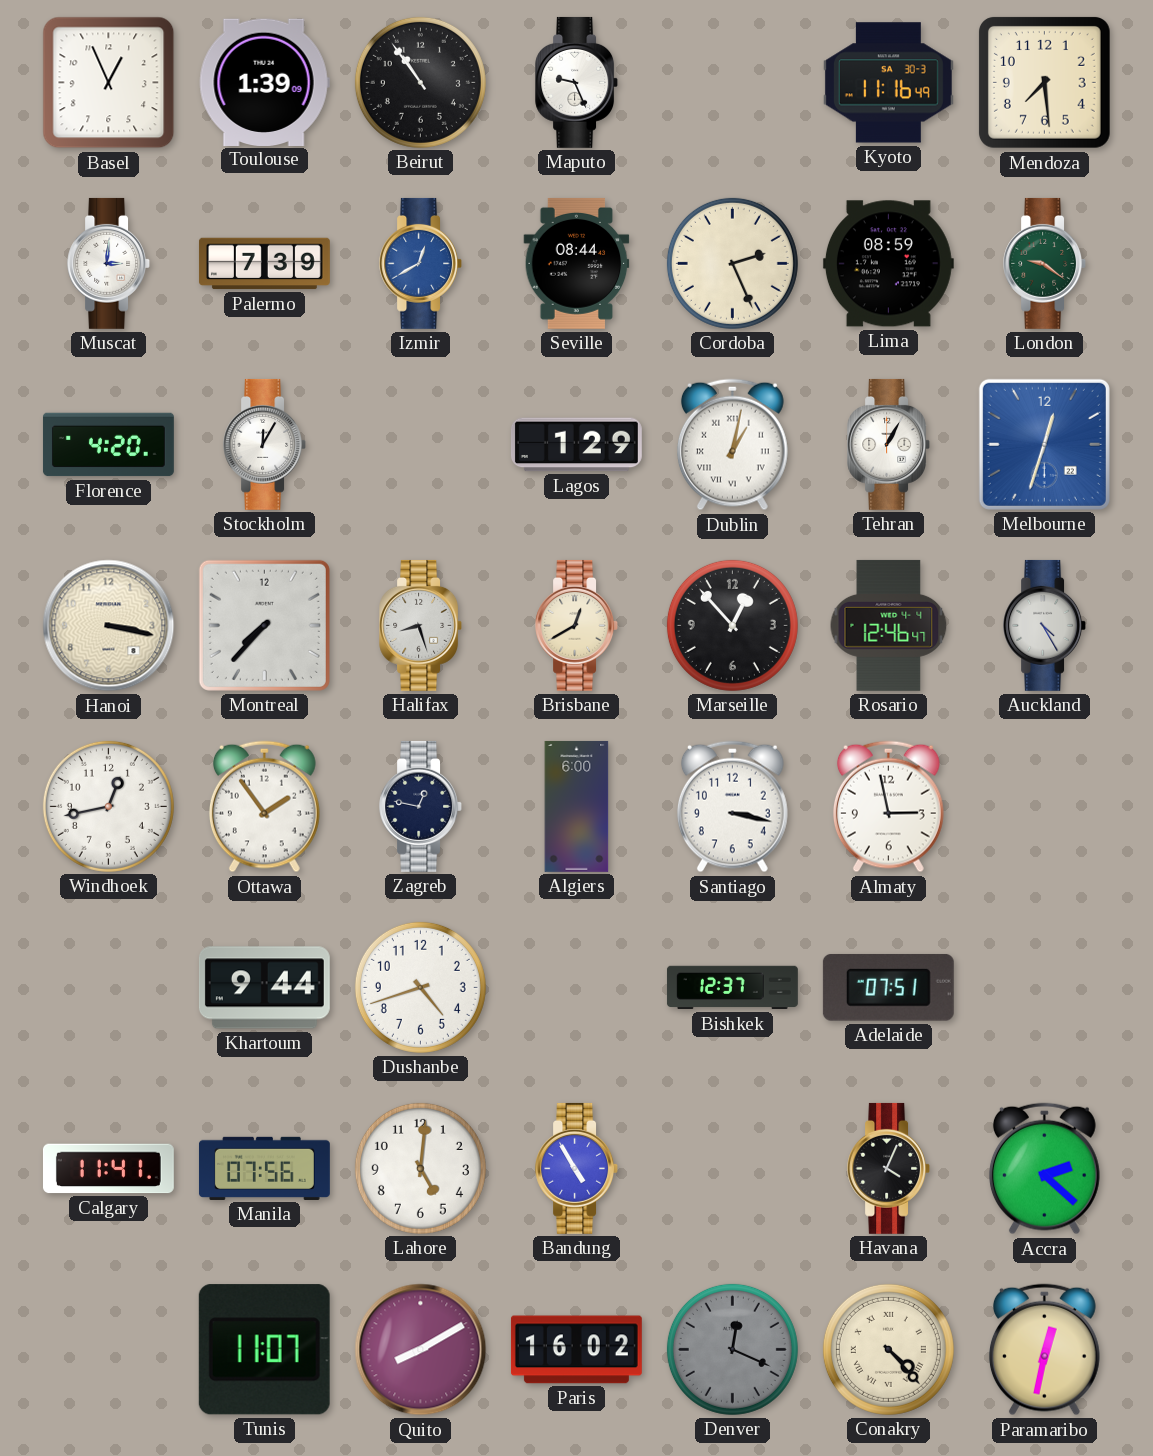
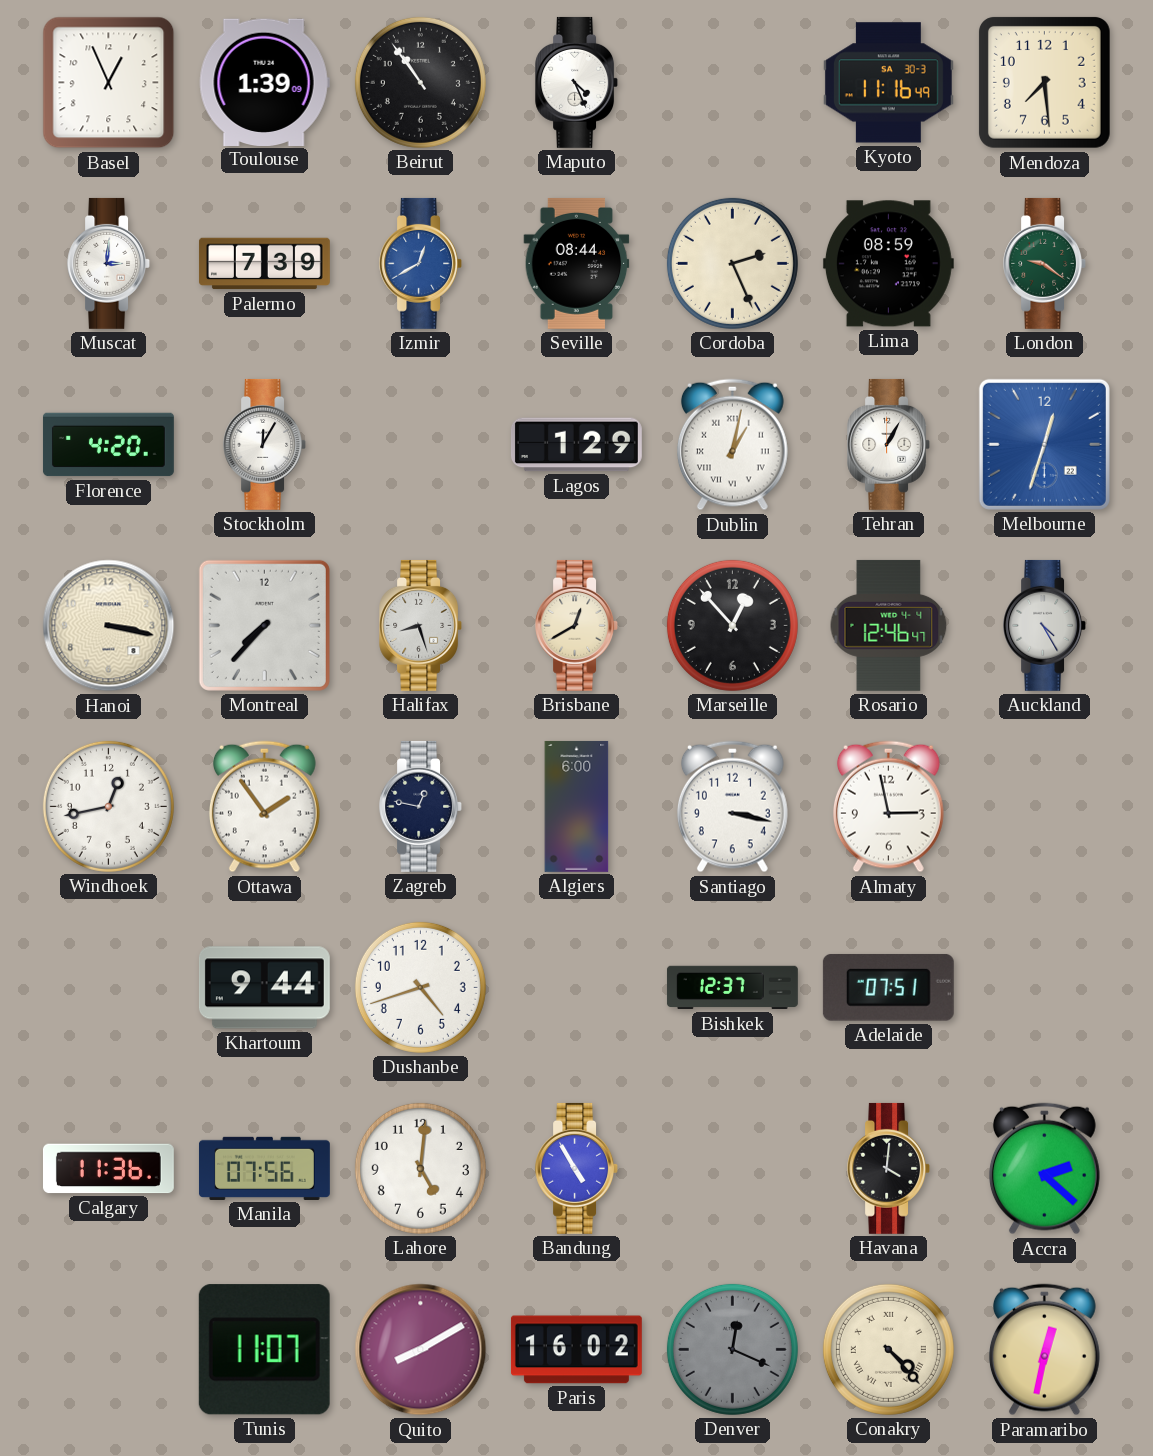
Maputo: 9:26 -> 4:26 (577, 82)
Calgary: 11:41 -> 11:36 (108, 1169)
Havana: 4:04 -> 4:01 (889, 1168)
